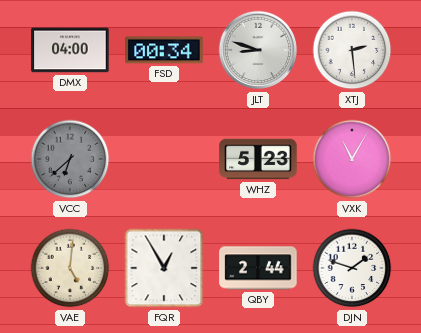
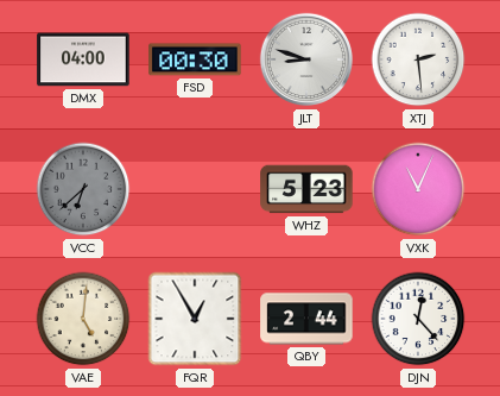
FSD: 00:34 -> 00:30 (195, 59)
VXK: 11:05 -> 11:04 (418, 189)
DJN: 1:48 -> 12:23 (418, 319)
